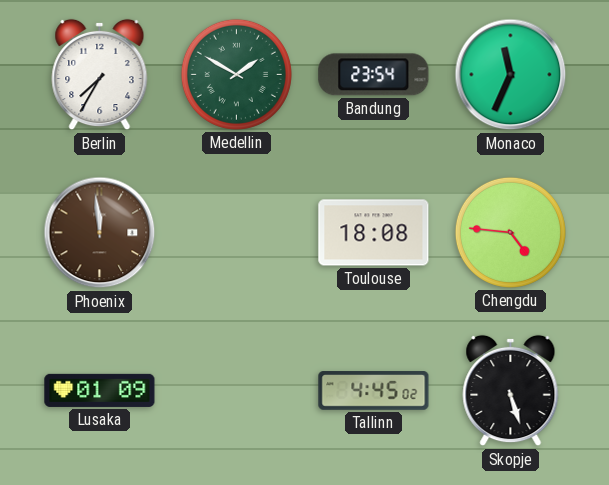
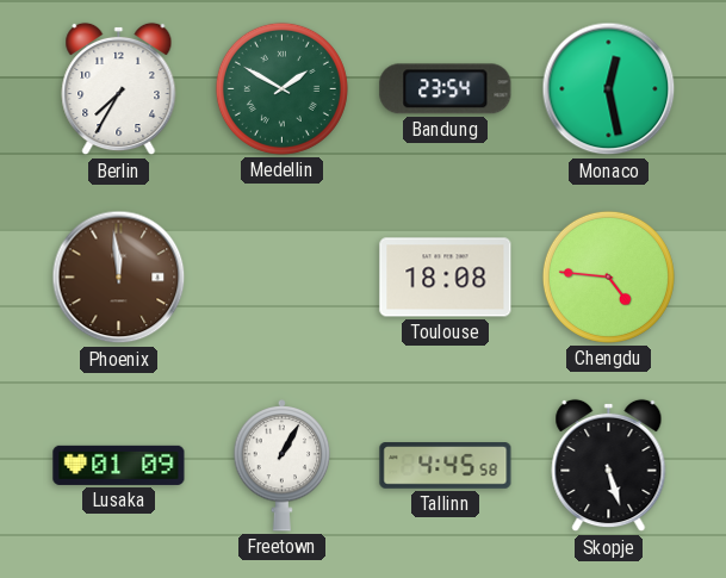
Monaco: 11:34 -> 12:28 (609, 89)
Freetown: none -> 1:05 (283, 466)
Tallinn: 4:45:02 -> 4:45:58 (446, 466)
